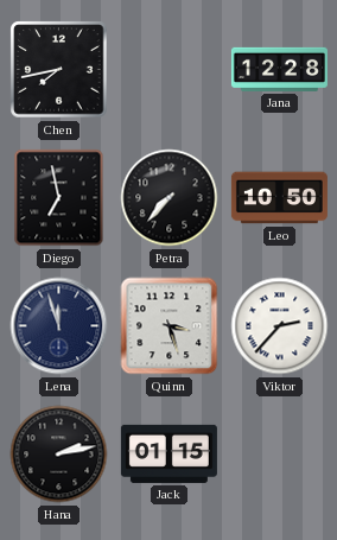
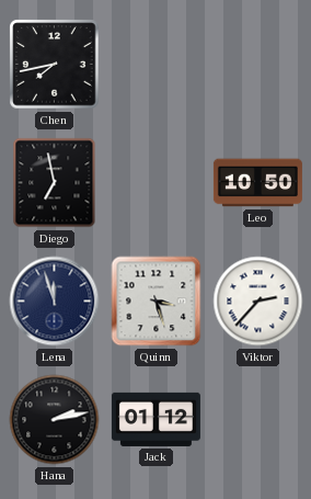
Jana: 12:28 -> none (279, 69)
Petra: 7:37 -> none (170, 198)
Jack: 01:15 -> 01:12 (155, 419)
